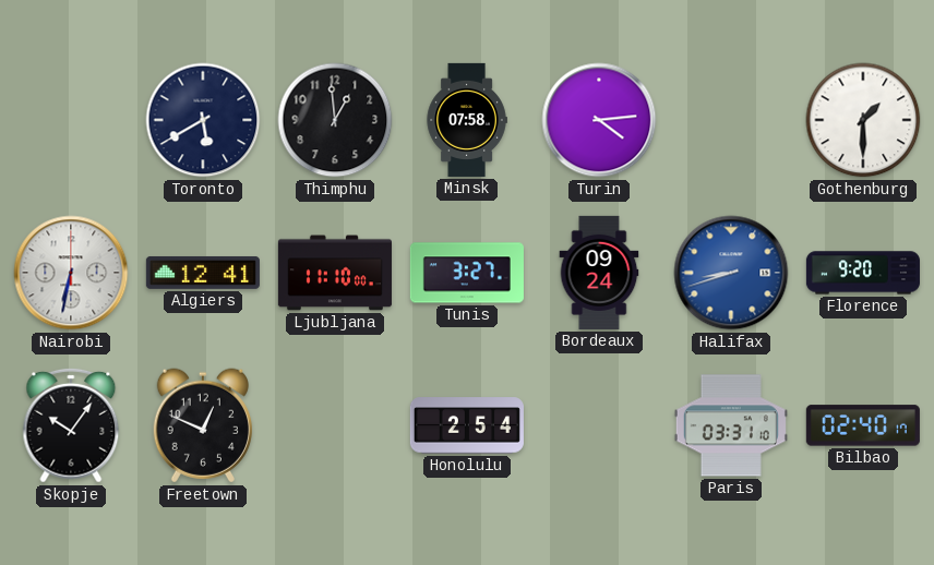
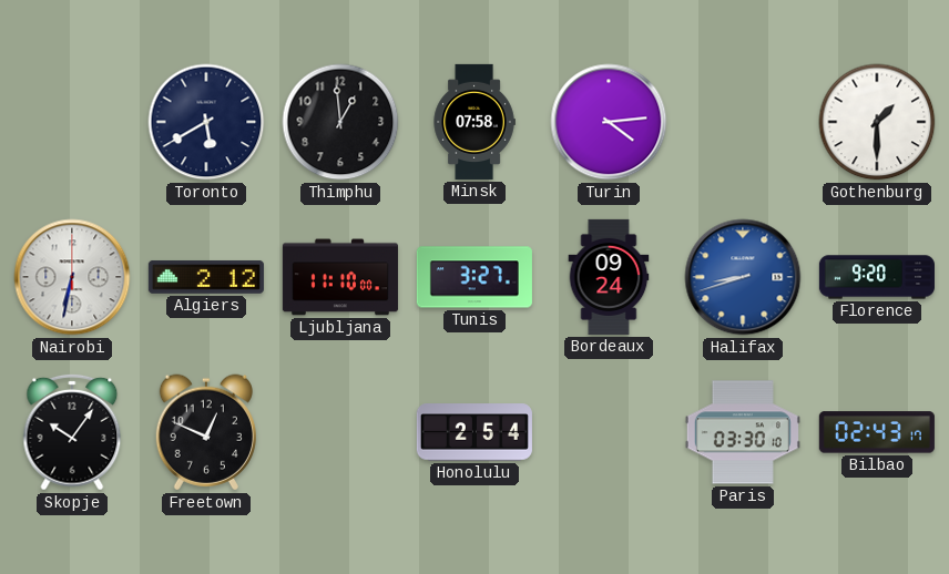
Algiers: 12:41 -> 2:12 (206, 277)
Paris: 03:31 -> 03:30 (743, 432)
Bilbao: 02:40 -> 02:43 (877, 432)
